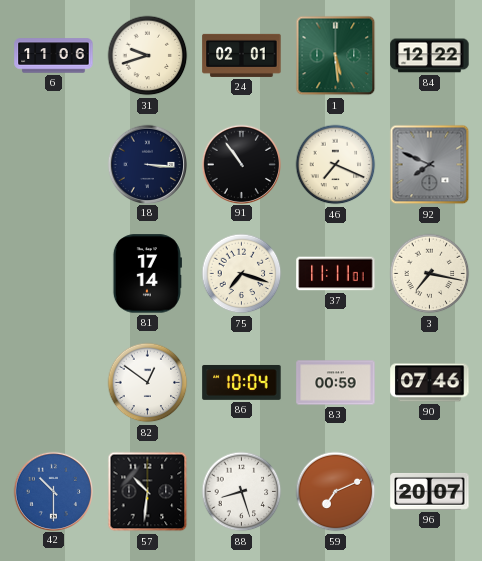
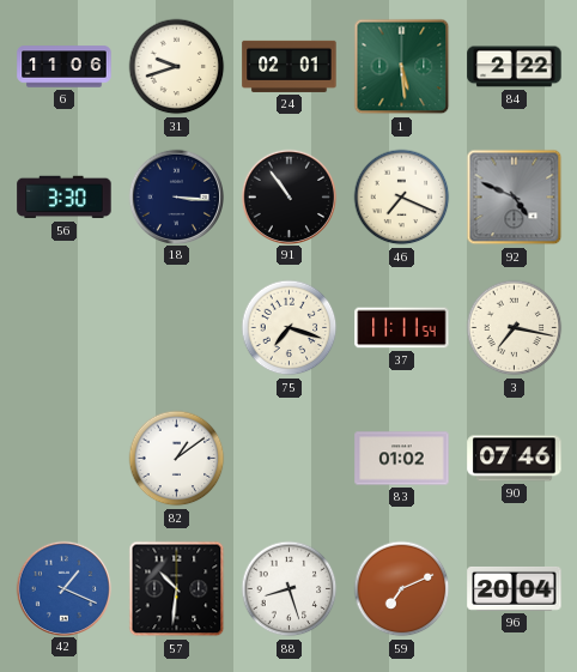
84: 12:22 -> 2:22 (515, 67)
56: none -> 3:30 (65, 198)
92: 7:49 -> 4:49 (515, 198)
81: 17:14 -> none (147, 274)
37: 11:11:01 -> 11:11:54 (402, 328)
82: 12:51 -> 1:09 (177, 459)
86: 10:04 -> none (242, 382)
83: 00:59 -> 01:02 (402, 459)
42: 10:30 -> 1:19 (63, 588)
96: 20:07 -> 20:04 (515, 588)
